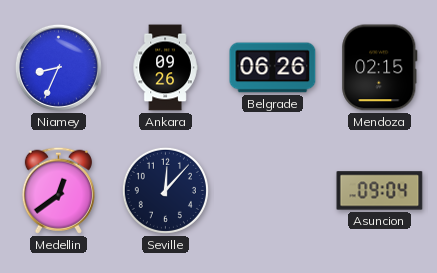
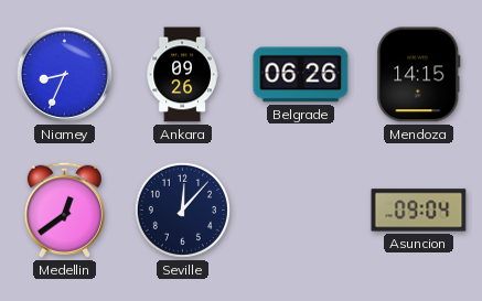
Mendoza: 02:15 -> 14:15 (419, 75)
